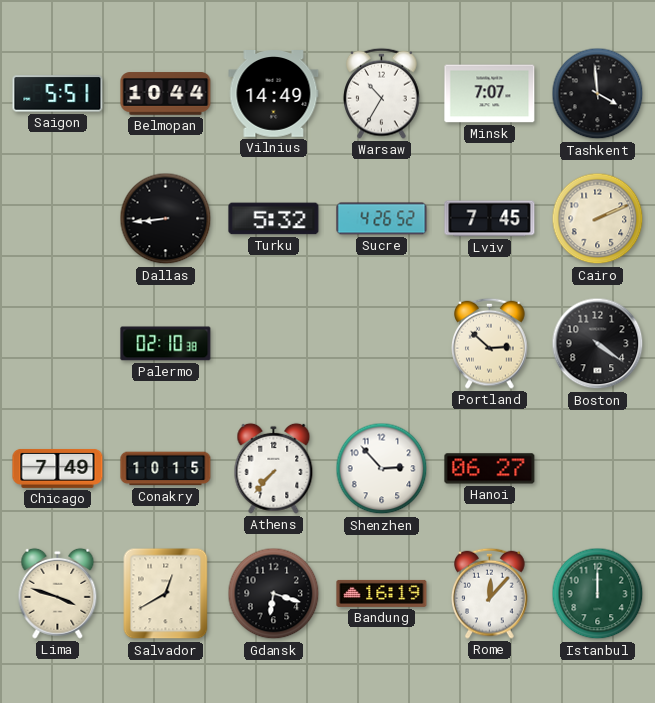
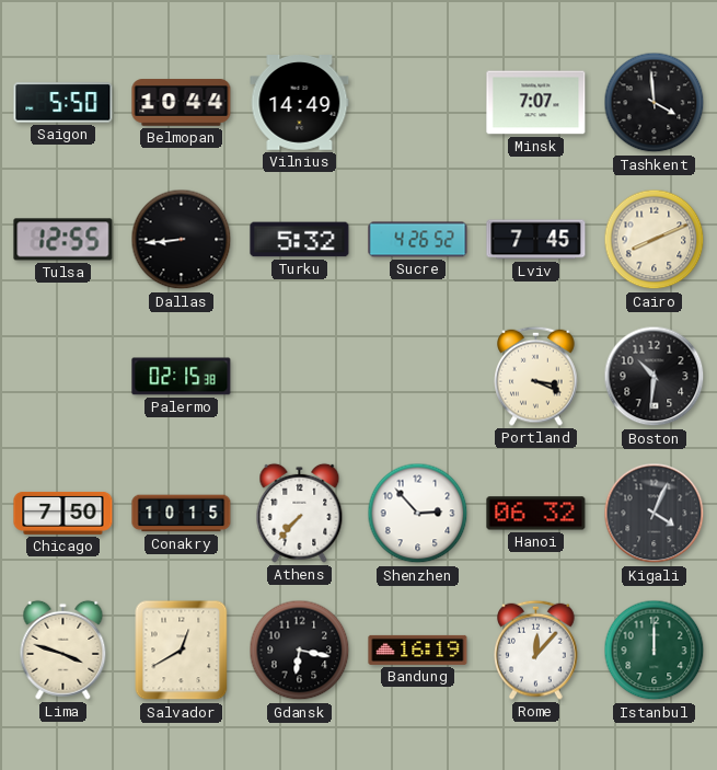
Saigon: 5:51 -> 5:50 (63, 103)
Warsaw: 10:35 -> none (382, 93)
Tulsa: none -> 12:55 (63, 240)
Cairo: 2:11 -> 8:11 (655, 240)
Palermo: 02:10 -> 02:15 (182, 377)
Portland: 2:52 -> 3:19 (536, 376)
Boston: 4:21 -> 10:31 (655, 377)
Chicago: 7:49 -> 7:50 (63, 513)
Hanoi: 06:27 -> 06:32 (536, 514)
Kigali: none -> 4:04 (655, 514)
Gdansk: 6:18 -> 6:17 (300, 651)
